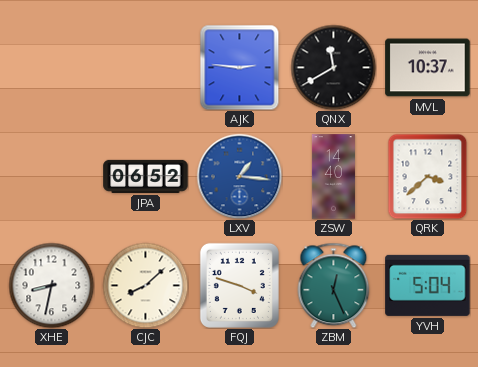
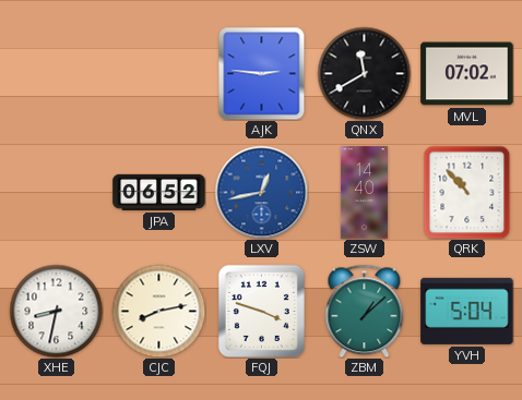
MVL: 10:37 -> 07:02 (467, 74)
LXV: 1:16 -> 12:43 (261, 192)
QRK: 3:38 -> 10:53 (467, 192)
CJC: 8:08 -> 8:13 (158, 311)
ZBM: 12:26 -> 1:08 (365, 311)
